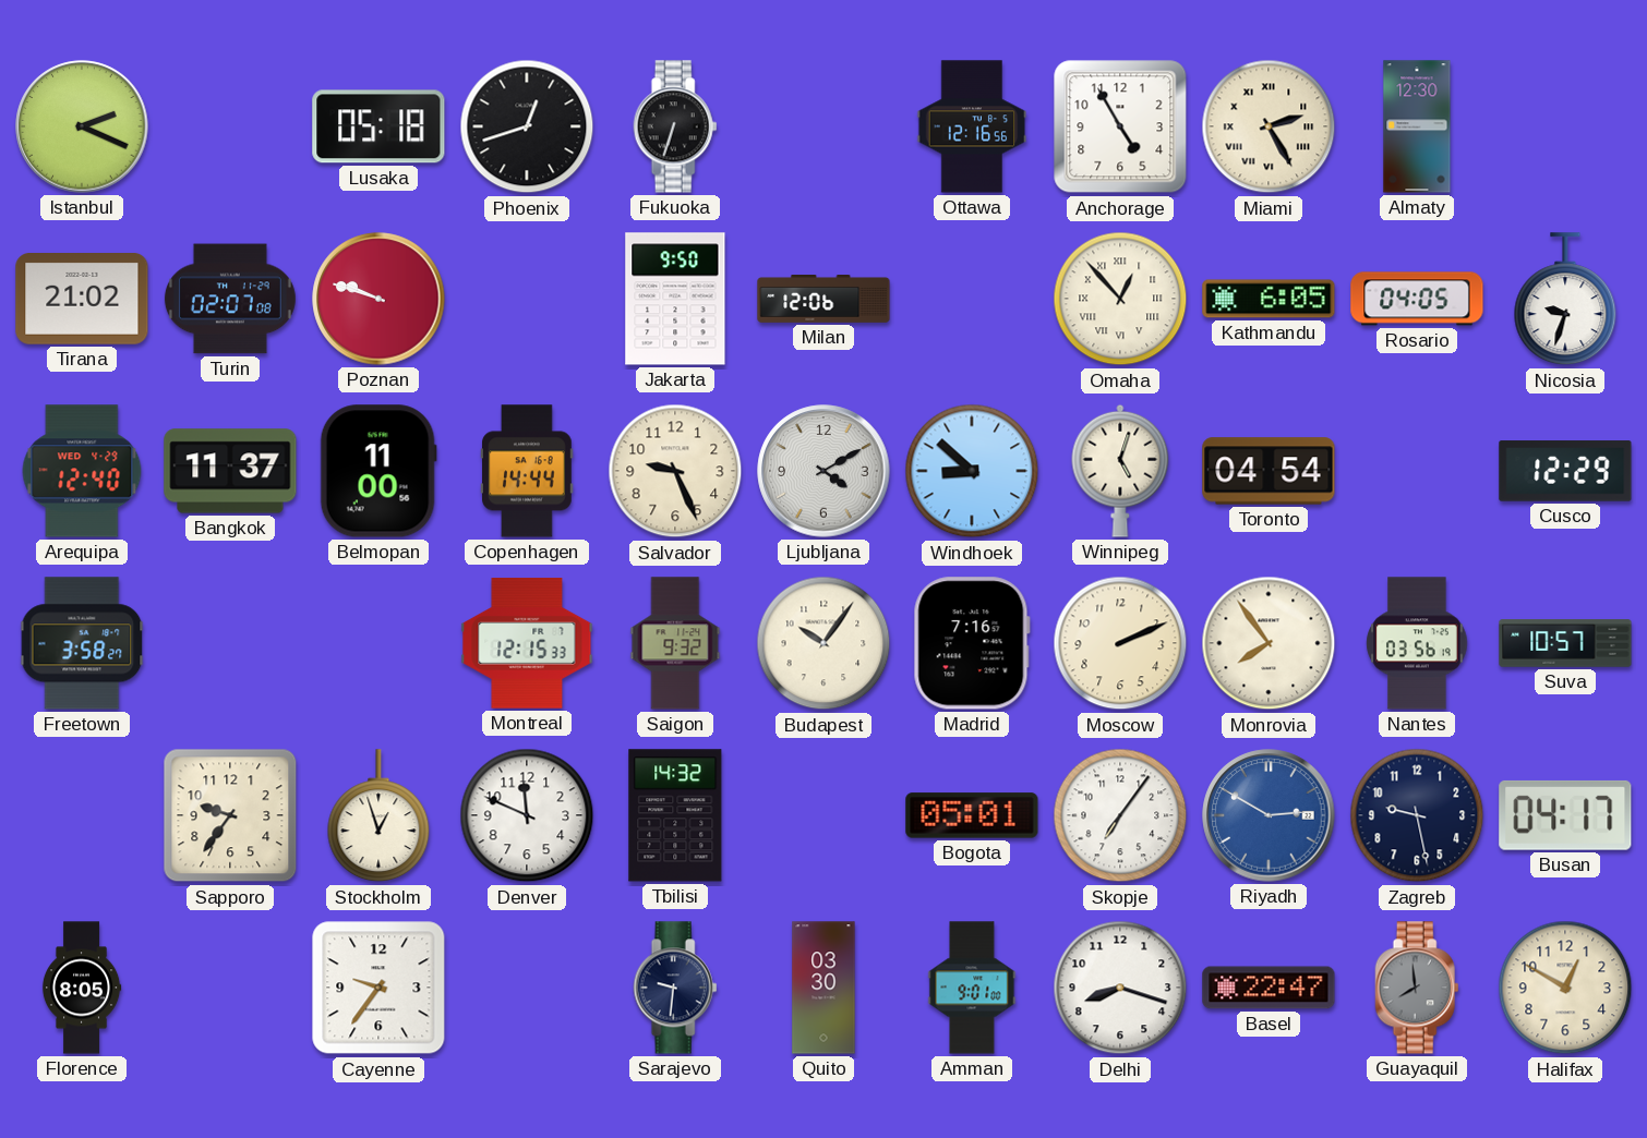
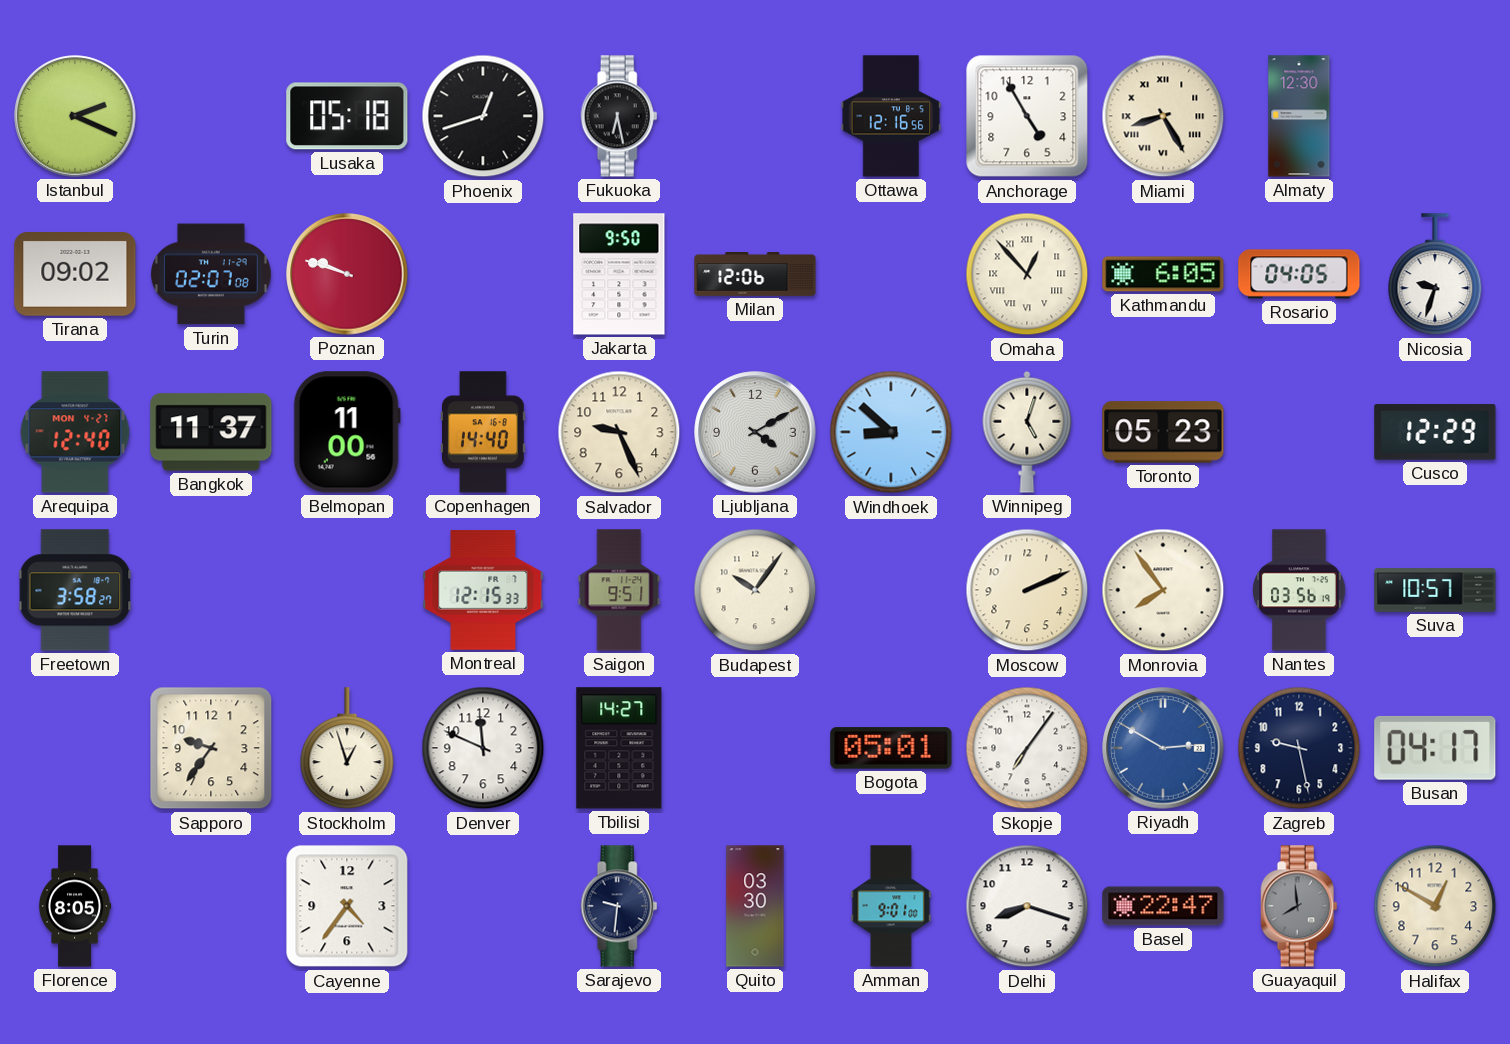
Fukuoka: 6:33 -> 6:28 (619, 116)
Miami: 2:25 -> 8:25 (1163, 116)
Tirana: 21:02 -> 09:02 (75, 275)
Arequipa date: WED 4-29 -> MON 4-27 (75, 432)
Copenhagen: 14:44 -> 14:40 (484, 432)
Toronto: 04:54 -> 05:23 (1163, 432)
Saigon: 9:32 -> 9:51 (619, 590)
Madrid: 7:16 -> none (972, 643)
Tbilisi: 14:32 -> 14:27 (619, 748)
Cayenne: 9:36 -> 4:36 (347, 906)
